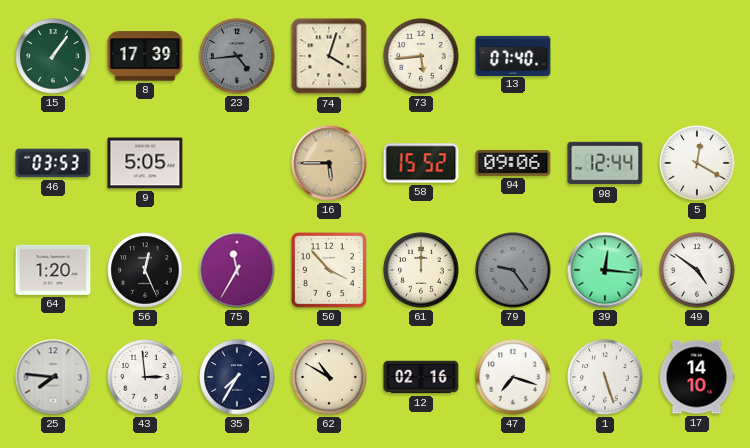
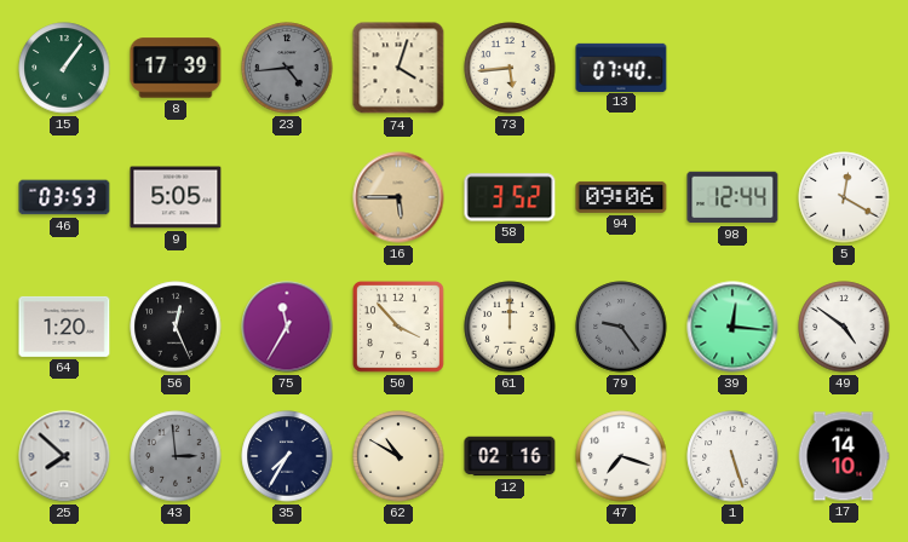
58: 15:52 -> 3:52 (510, 197)
25: 7:46 -> 7:52 (64, 456)
43 dial: white -> grey (176, 456)
